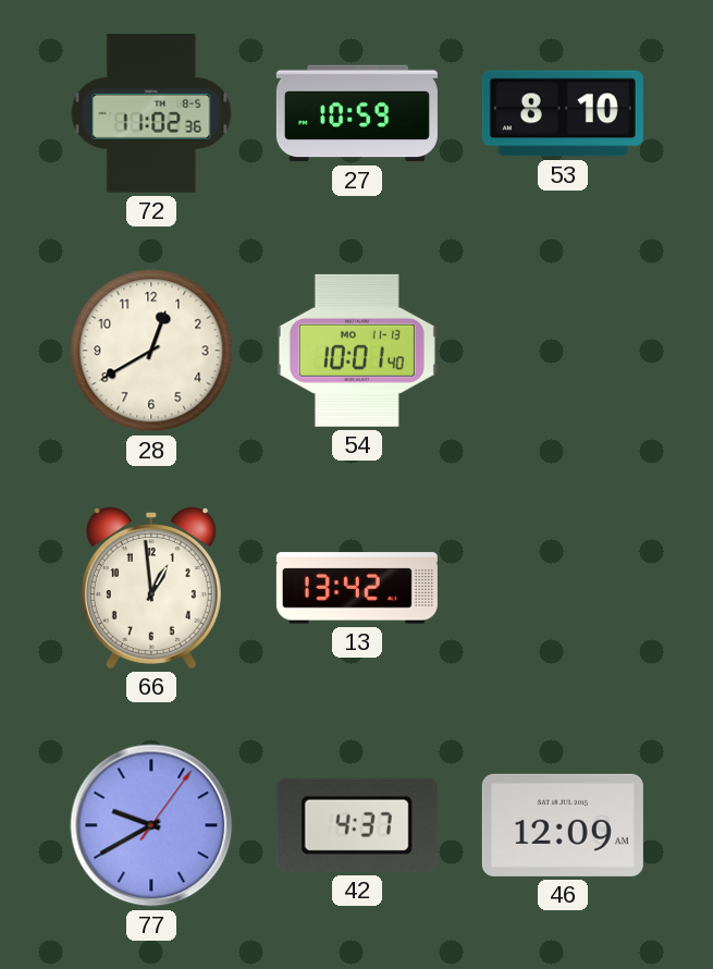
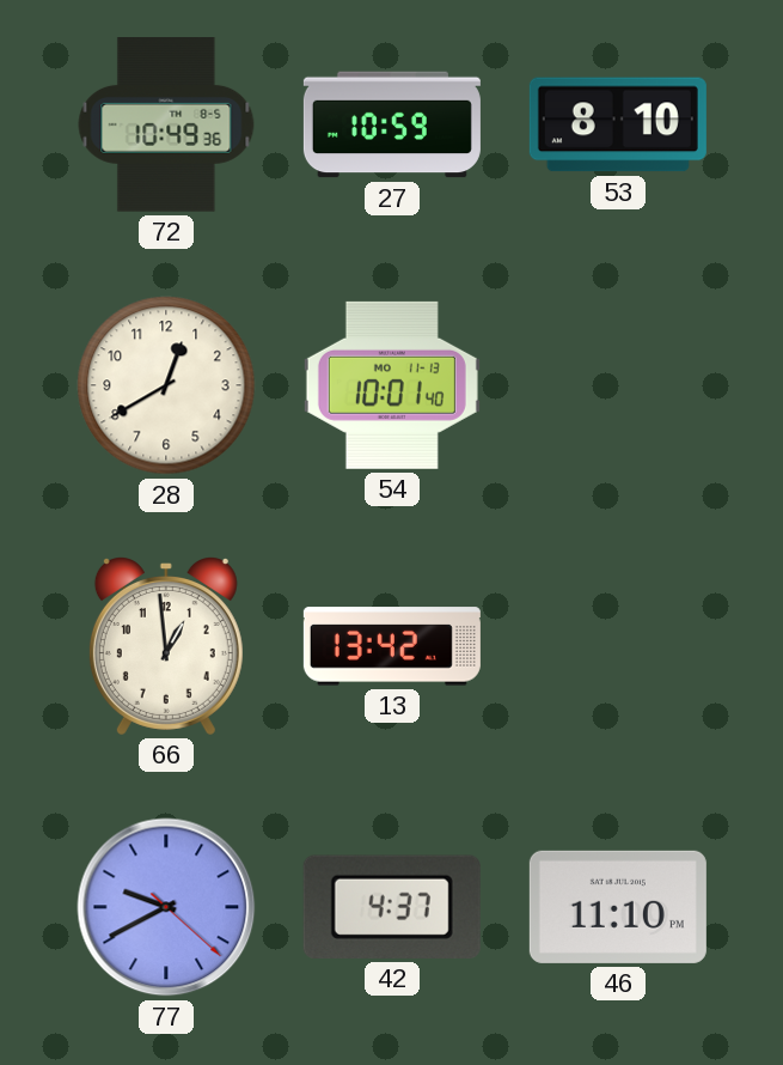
72: 11:02 -> 10:49 (166, 124)
77: 9:40:06 -> 9:40:22 (166, 907)
46: 12:09 -> 11:10 (618, 907)
